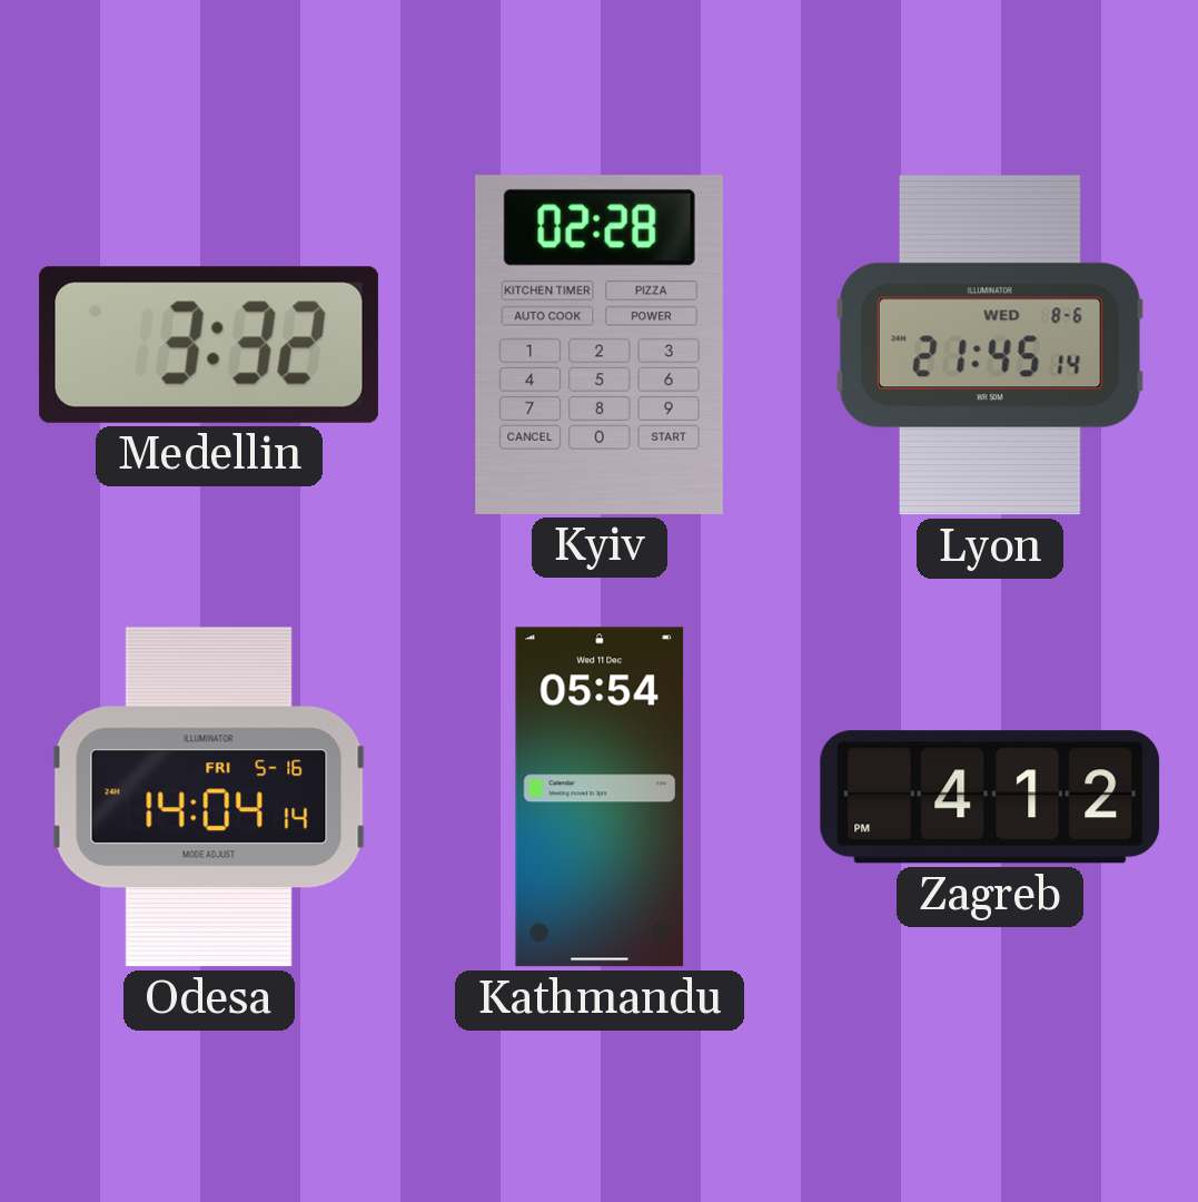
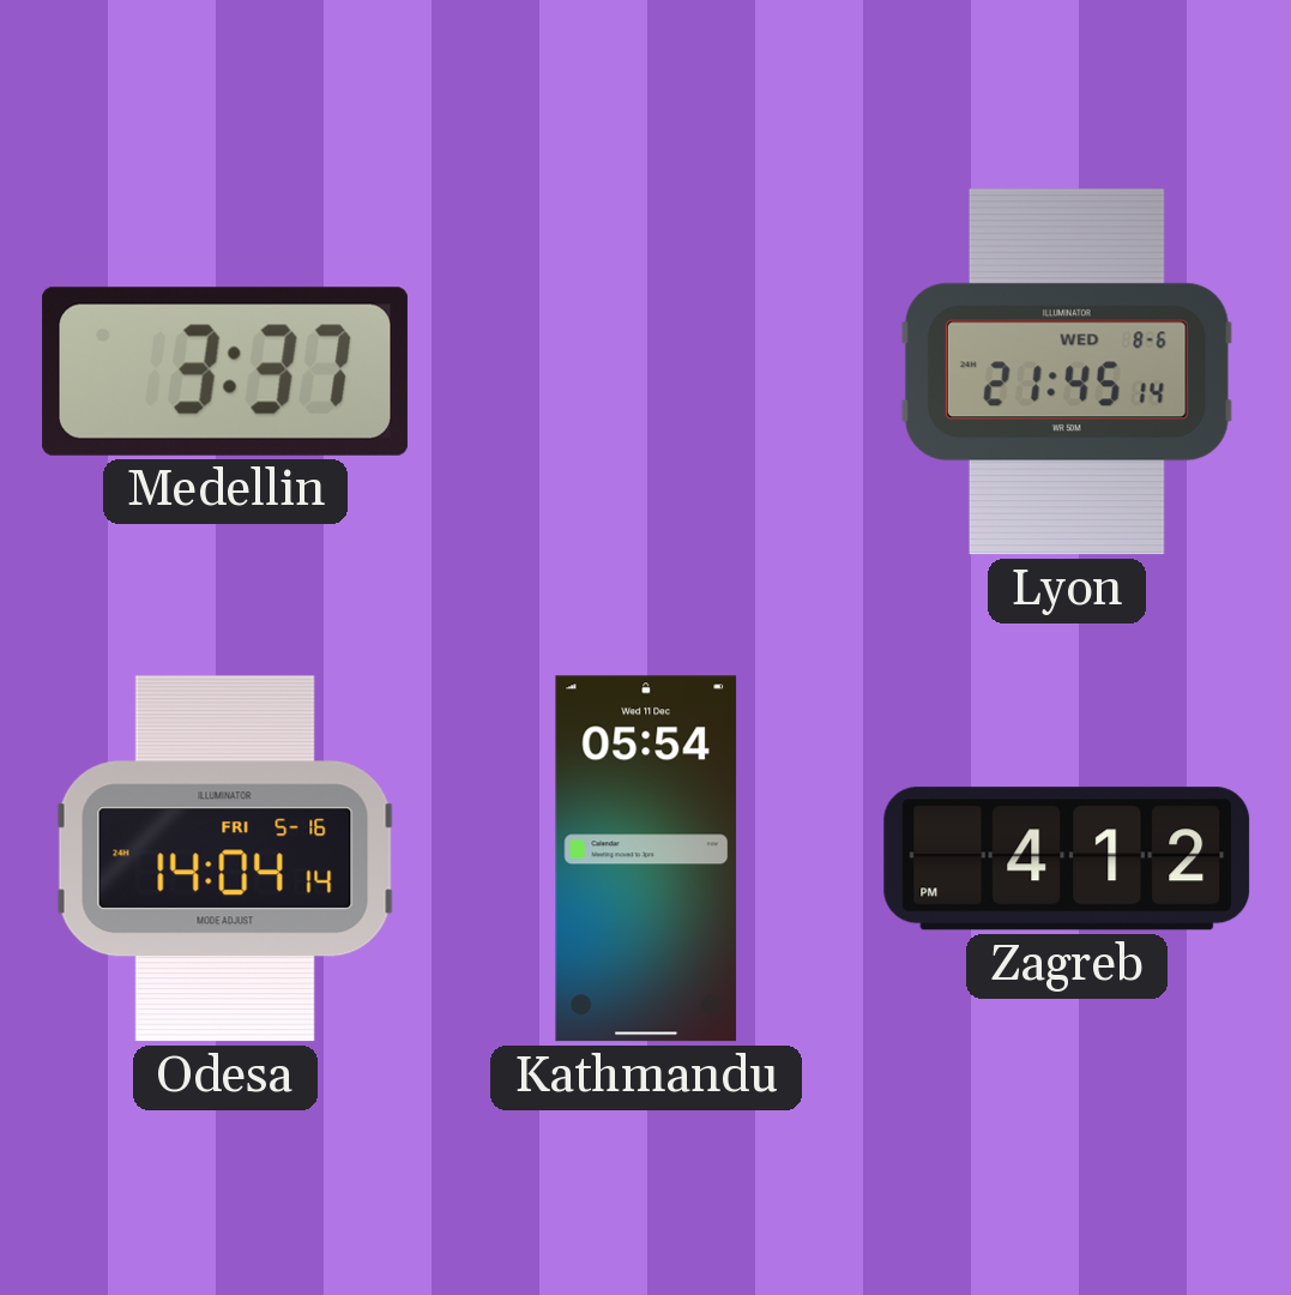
Medellin: 3:32 -> 3:37 (225, 372)
Kyiv: 02:28 -> none (600, 345)
